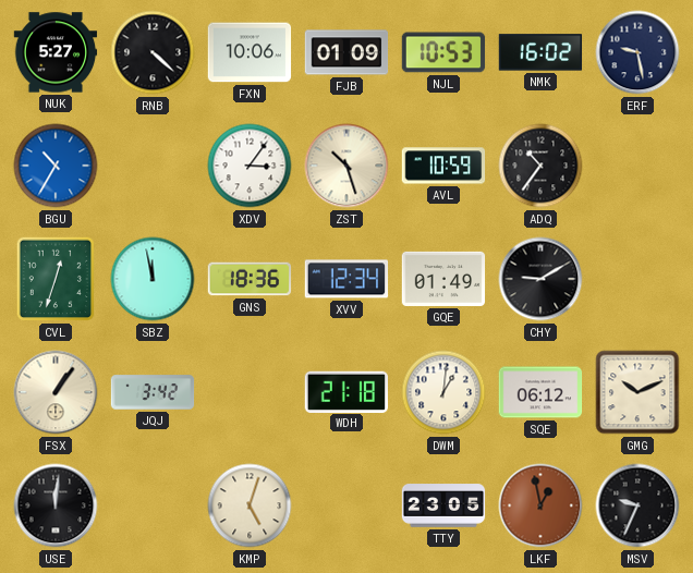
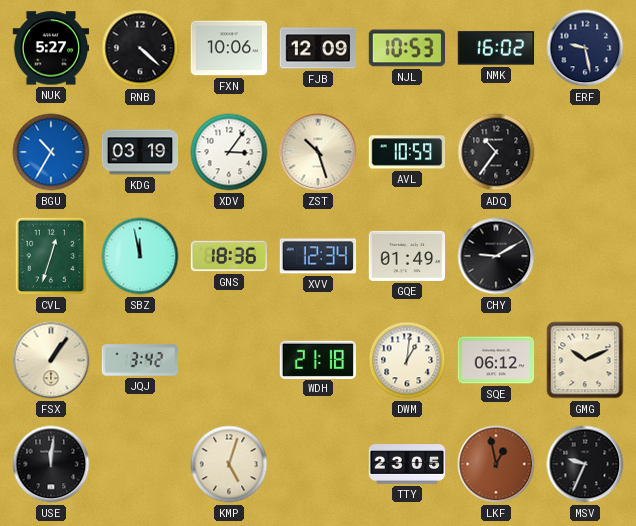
FJB: 01:09 -> 12:09 (318, 48)
KDG: none -> 03:19 (140, 152)
